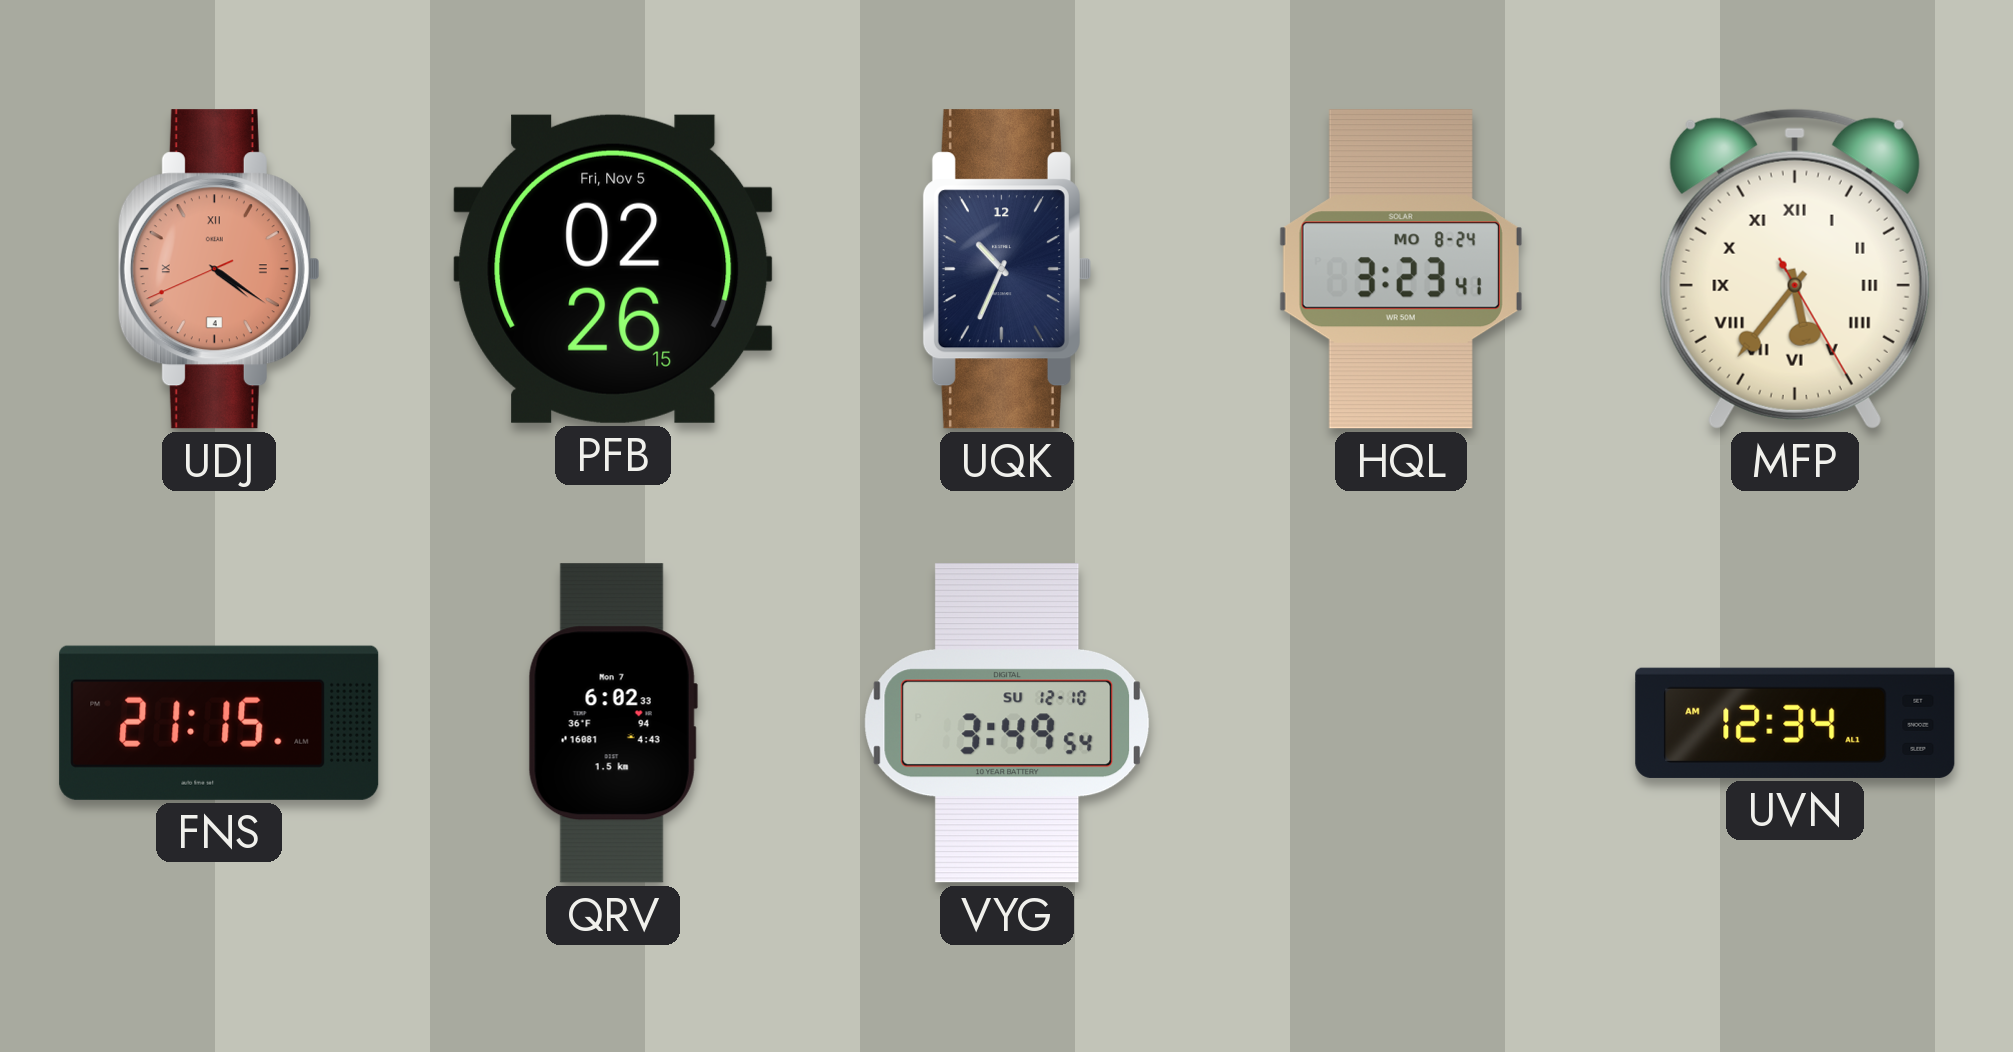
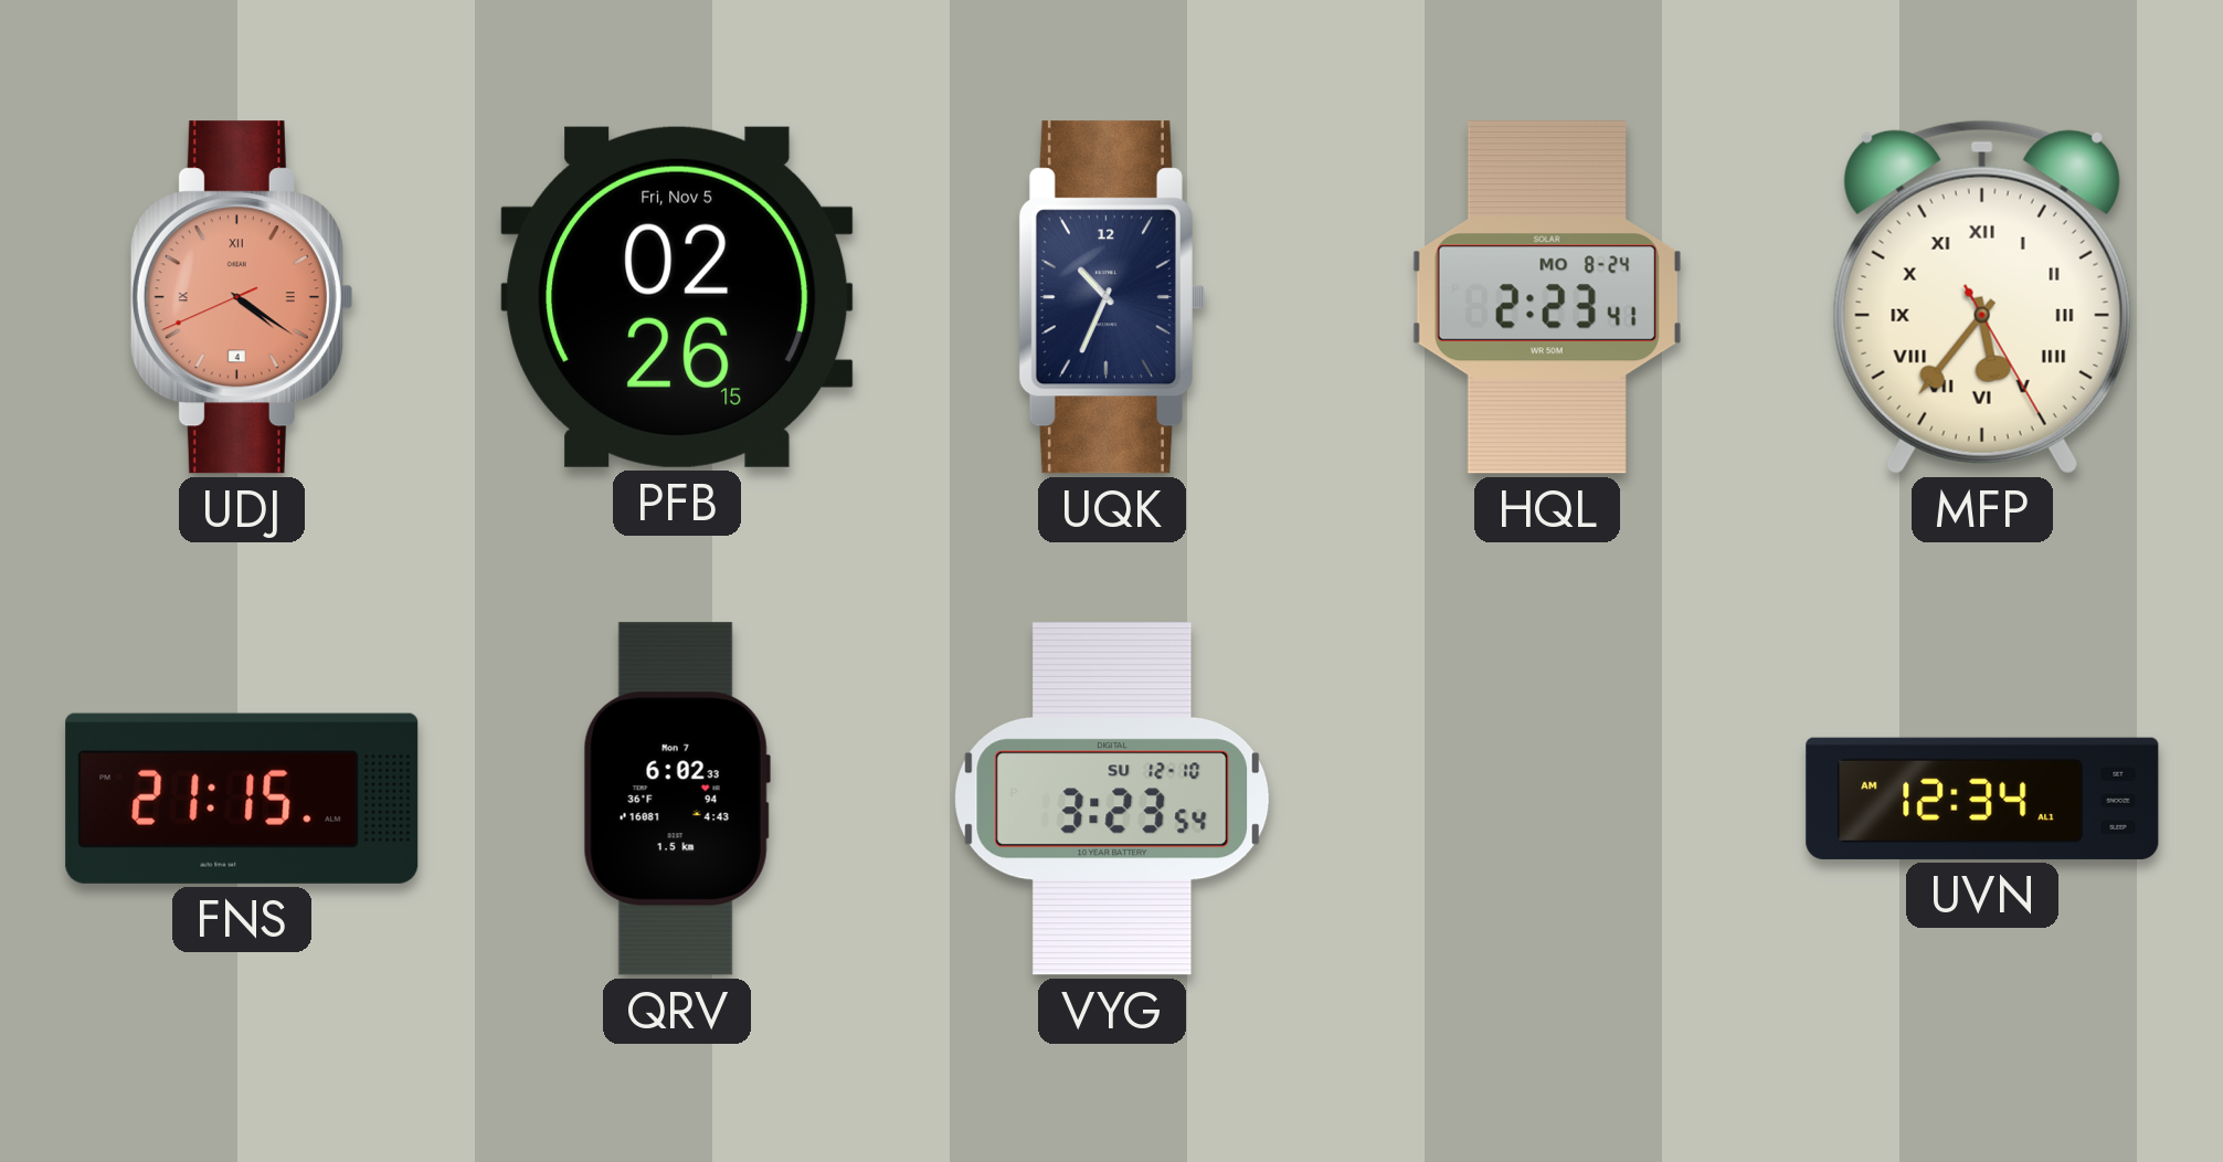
HQL: 3:23 -> 2:23 (1547, 297)
VYG: 3:49 -> 3:23 (1112, 799)
